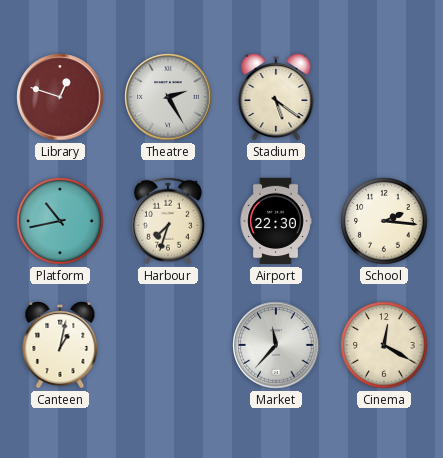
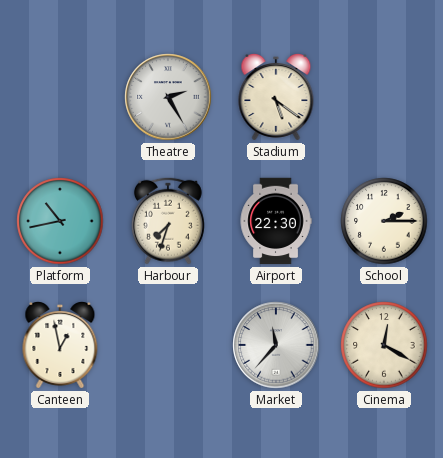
Library: 12:48 -> none (60, 97)
School: 2:16 -> 2:15 (384, 221)
Canteen: 1:02 -> 12:58 (60, 346)
